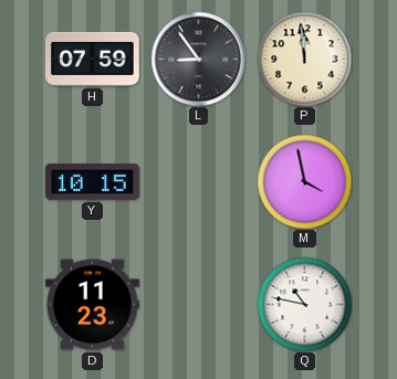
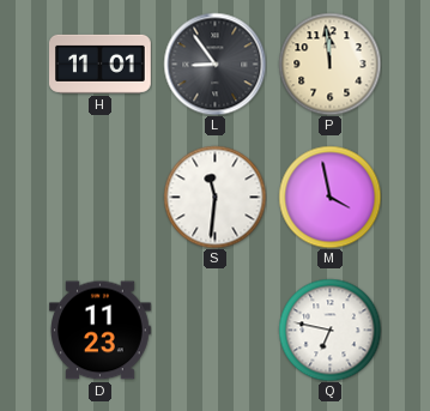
H: 07:59 -> 11:01 (101, 64)
Y: 10:15 -> none (93, 182)
S: none -> 11:31 (214, 197)
Q: 10:47 -> 6:47 (329, 330)
